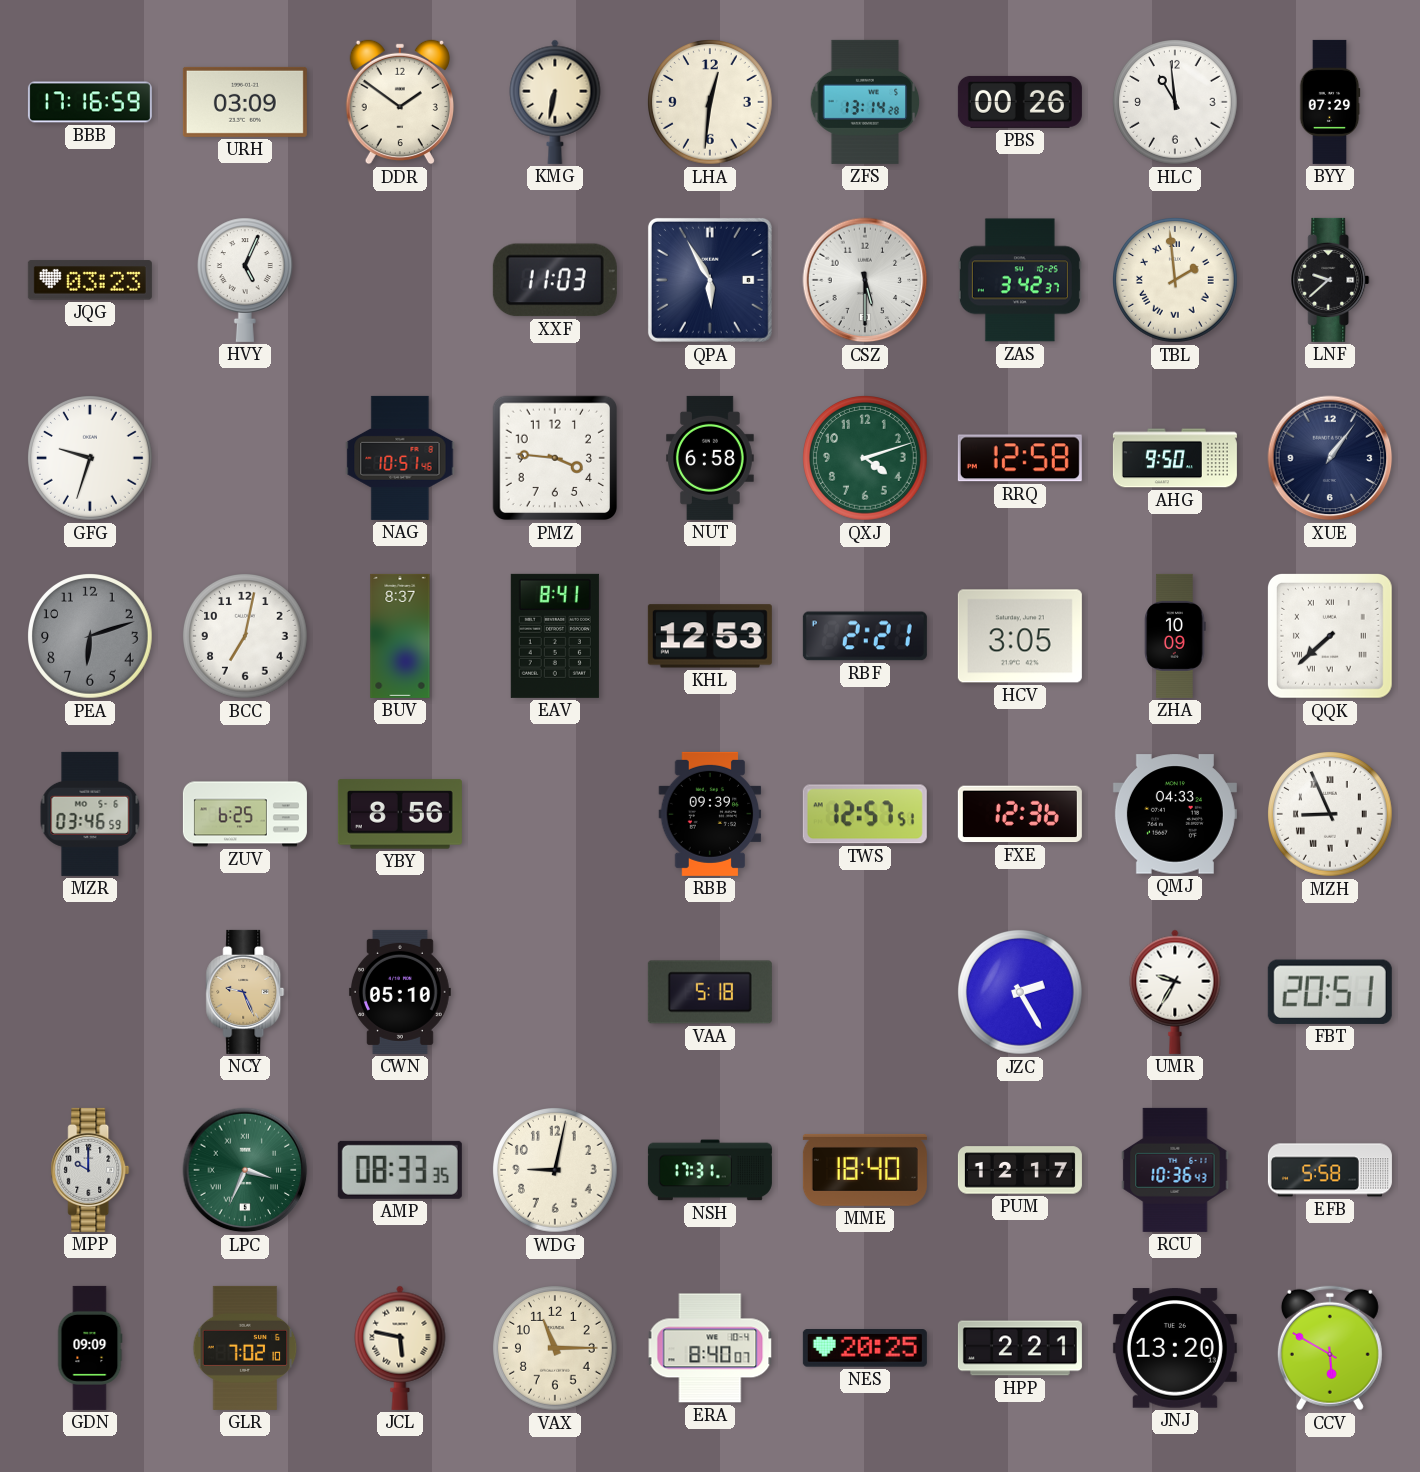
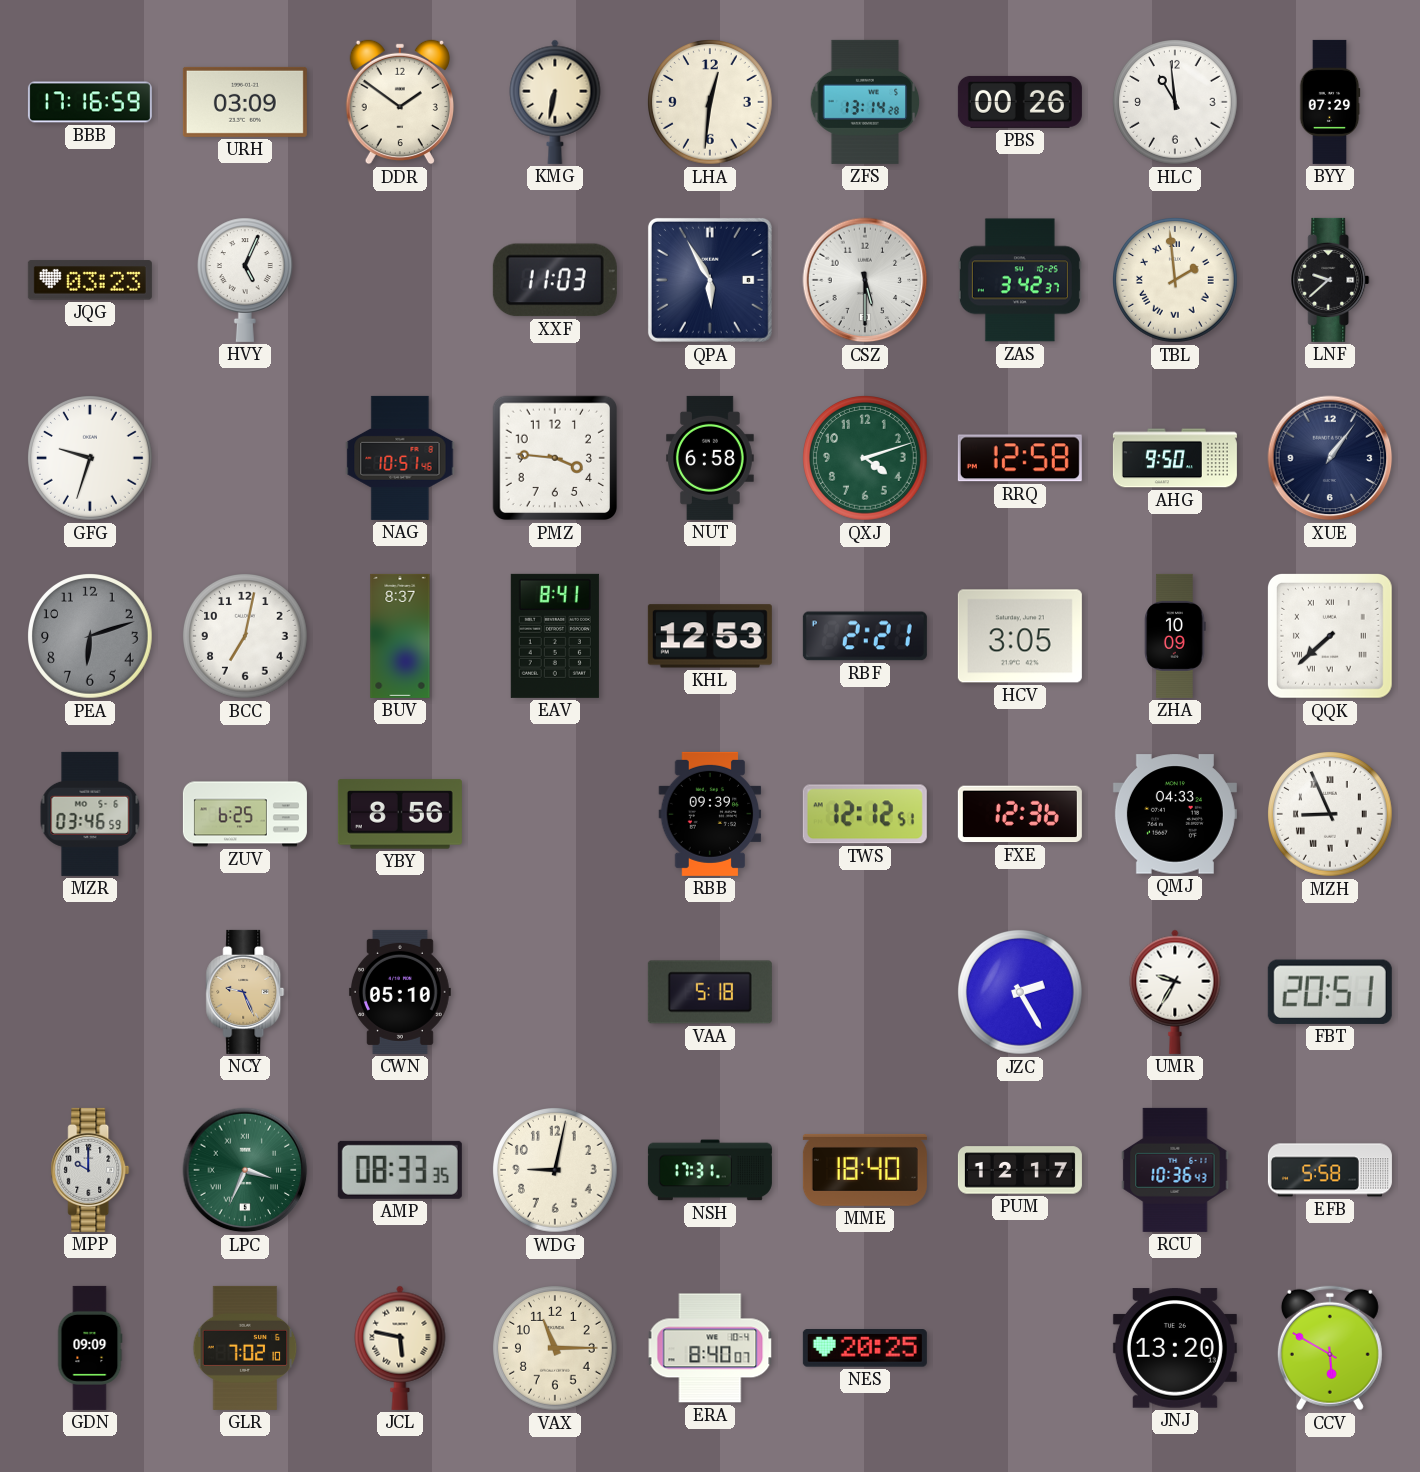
TWS: 12:57 -> 12:12 (865, 814)
HPP: 2:21 -> none (1020, 1348)
